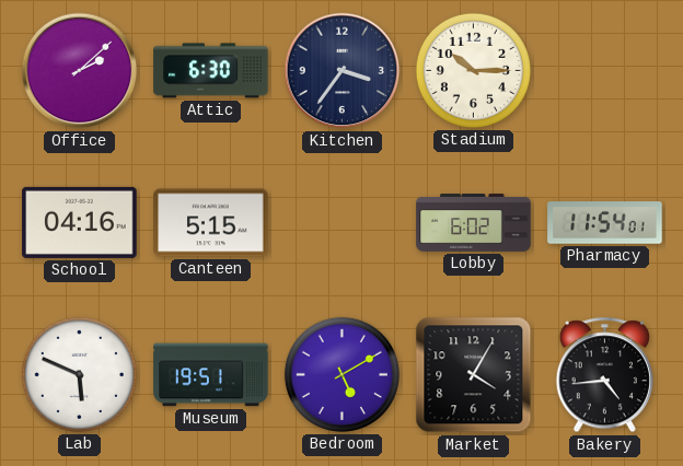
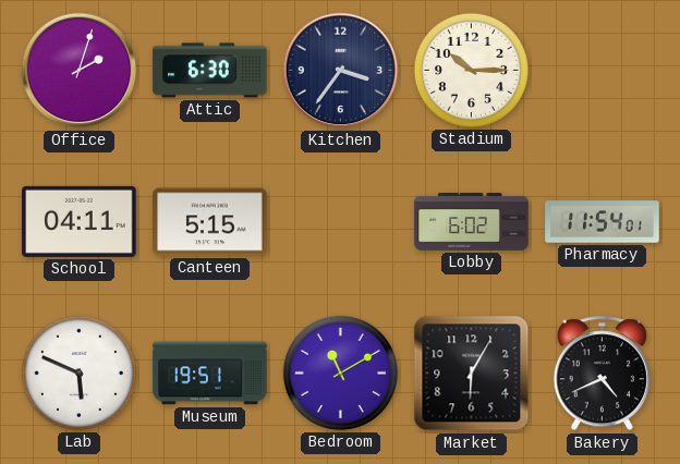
Office: 2:08 -> 2:03 (80, 71)
School: 04:16 -> 04:11 (80, 221)
Bedroom: 5:10 -> 11:10 (340, 373)
Market: 4:05 -> 6:05 (472, 374)
Bakery: 4:44 -> 4:41 (602, 374)
